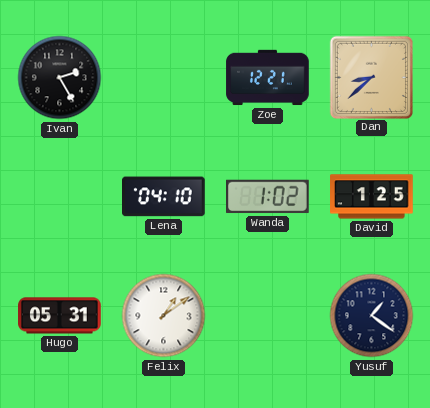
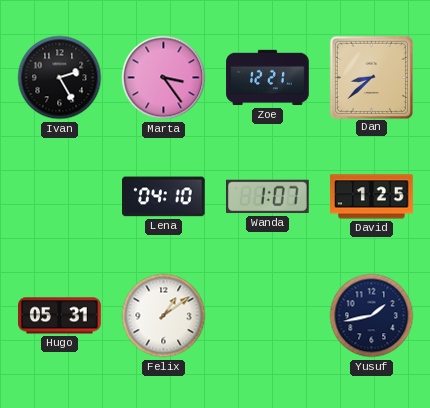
Marta: none -> 3:24 (164, 78)
Wanda: 1:02 -> 1:07 (268, 197)
Yusuf: 1:21 -> 1:43 (372, 316)
